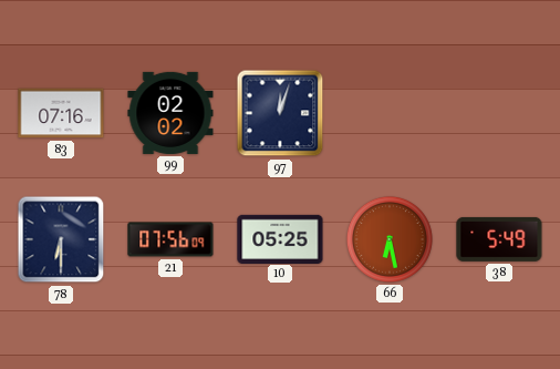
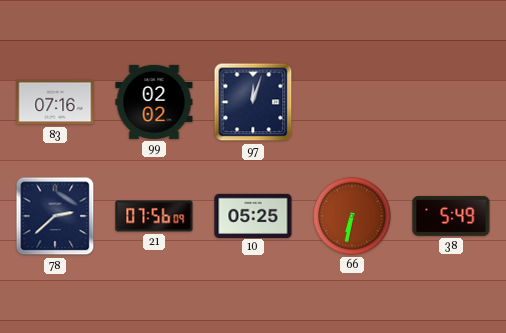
78: 6:30 -> 2:38 (55, 216)
66: 6:28 -> 6:32 (352, 216)
